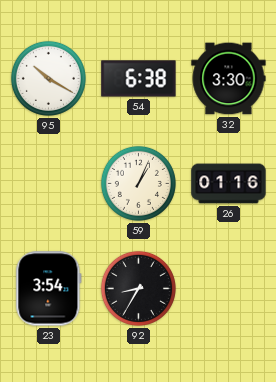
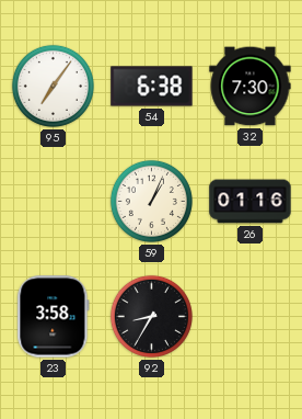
95: 10:20 -> 7:06 (53, 86)
32: 3:30 -> 7:30 (251, 87)
23: 3:54 -> 3:58 (54, 317)
